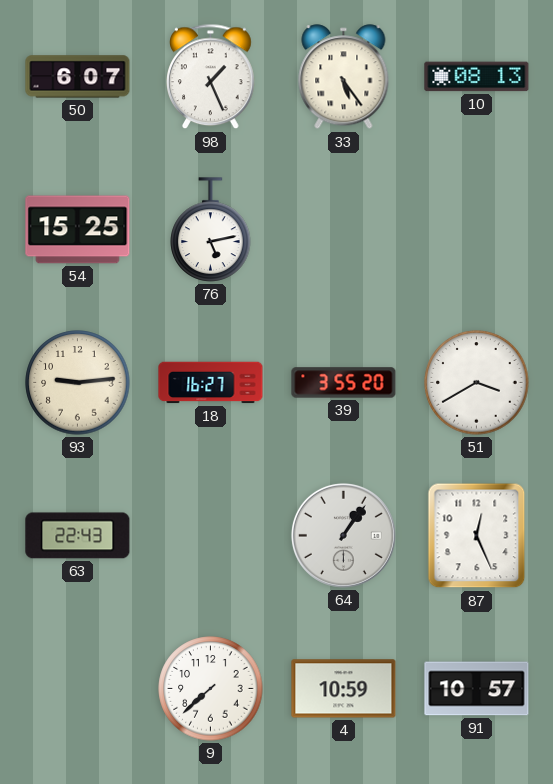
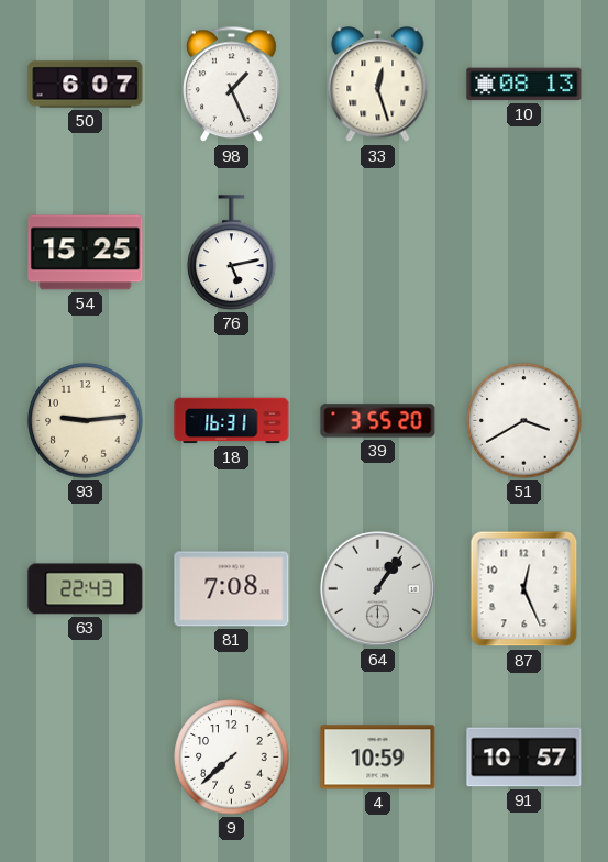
33: 5:24 -> 12:27 (378, 85)
18: 16:27 -> 16:31 (232, 421)
81: none -> 7:08 (232, 589)
